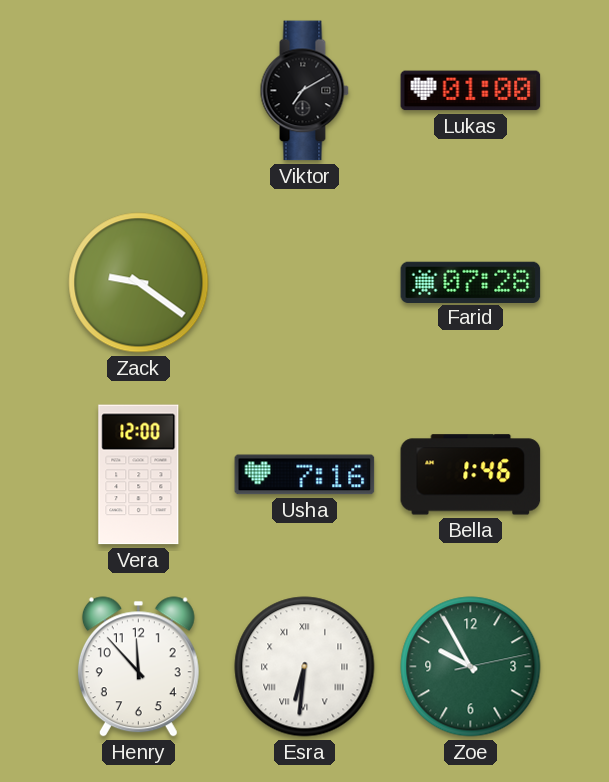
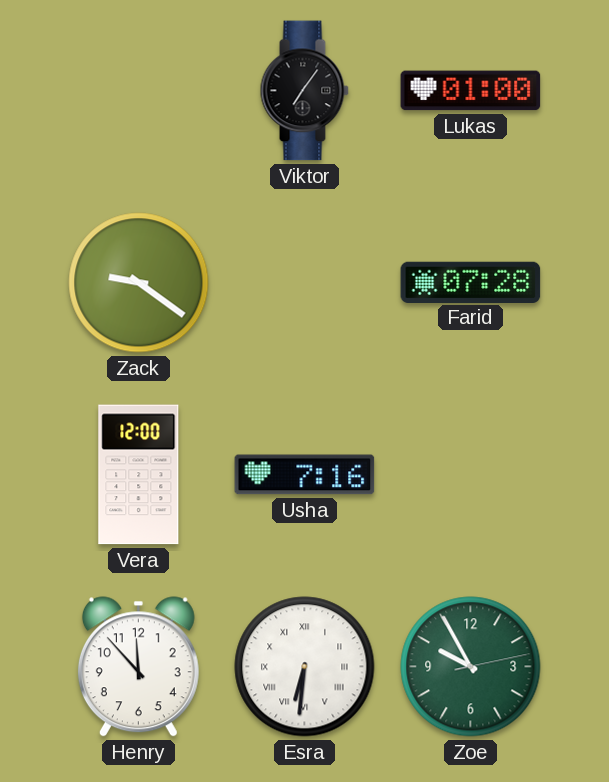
Viktor: 7:10 -> 7:06 (304, 91)
Bella: 1:46 -> none (471, 475)
